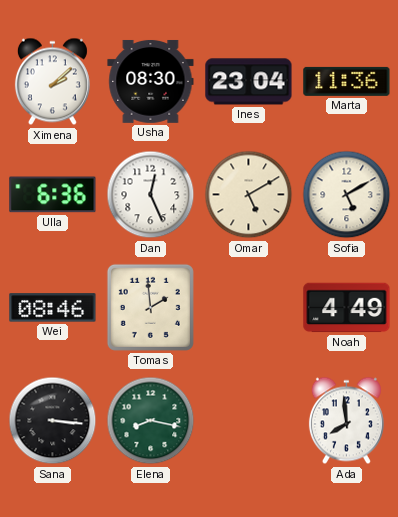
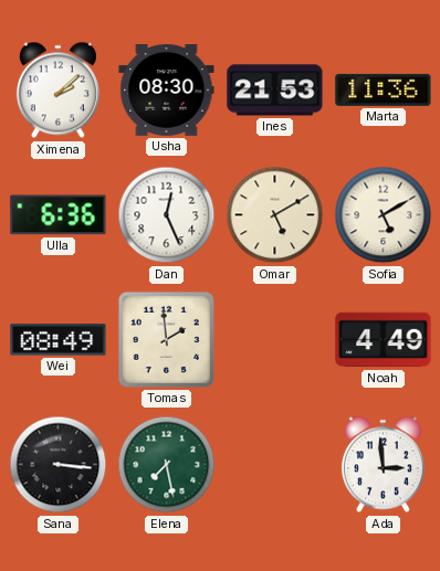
Ines: 23:04 -> 21:53 (275, 91)
Wei: 08:46 -> 08:49 (59, 340)
Elena: 8:17 -> 7:28 (167, 465)
Ada: 7:59 -> 2:59 (383, 465)
